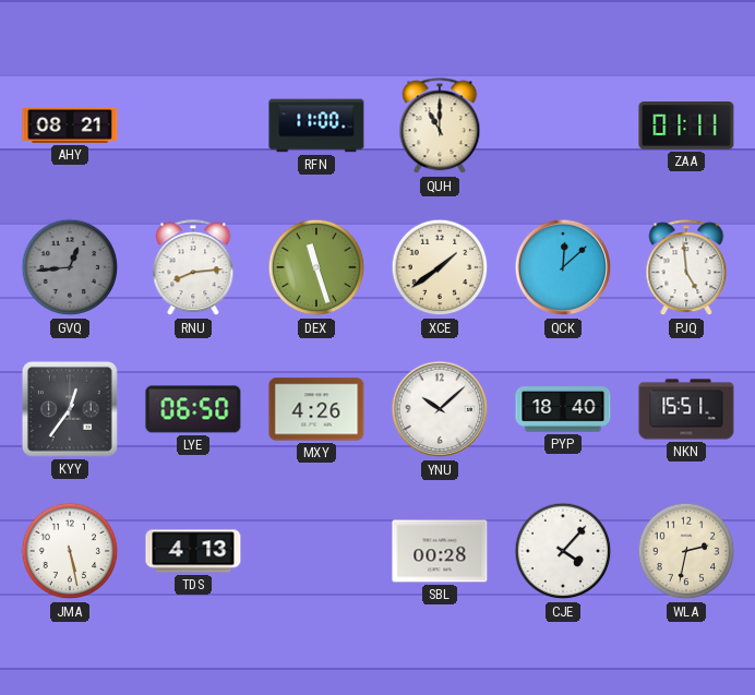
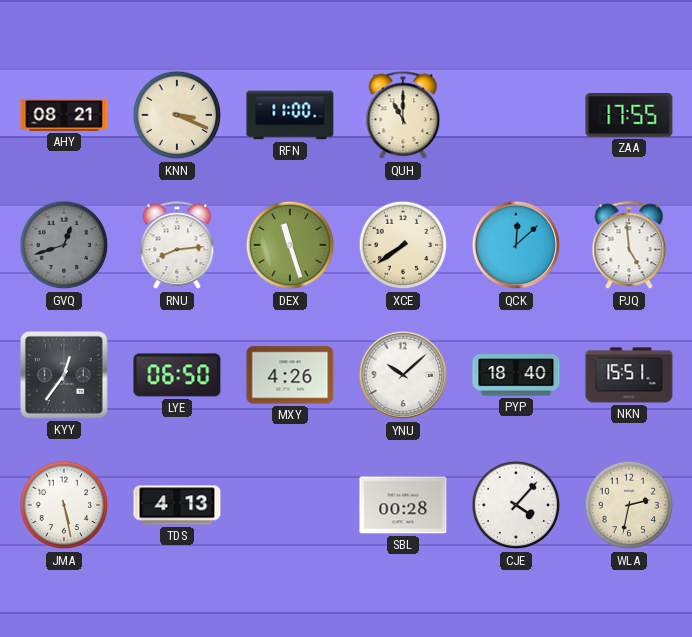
KNN: none -> 3:19 (177, 115)
ZAA: 01:11 -> 17:55 (629, 115)
GVQ: 12:44 -> 12:42 (64, 245)
XCE: 1:39 -> 7:39 (403, 245)
